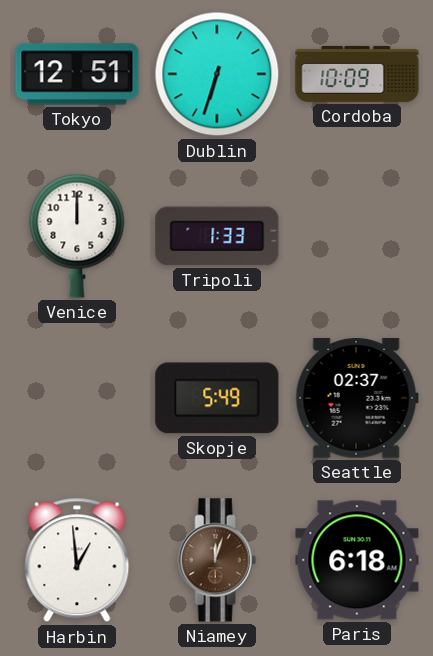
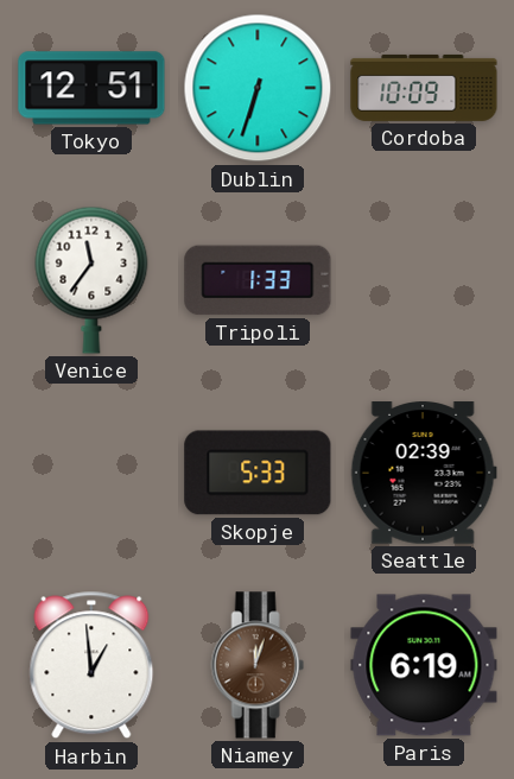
Venice: 12:00 -> 11:36 (91, 280)
Skopje: 5:49 -> 5:33 (258, 473)
Seattle: 02:37 -> 02:39 (424, 473)
Paris: 6:18 -> 6:19 (424, 665)
